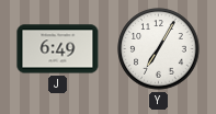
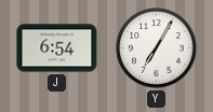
J: 6:49 -> 6:54 (57, 48)
